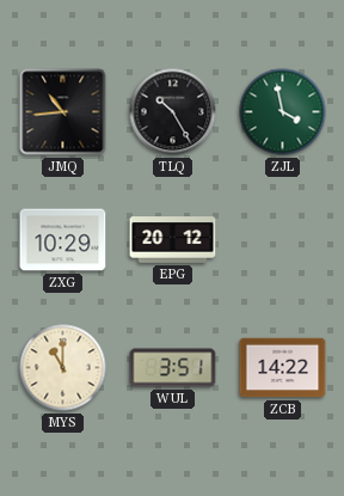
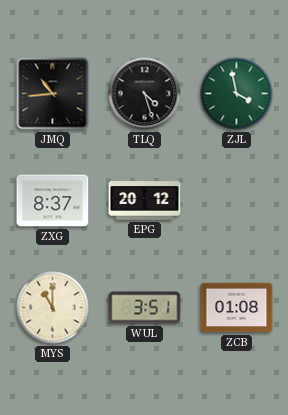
TLQ: 10:25 -> 4:27 (145, 94)
ZXG: 10:29 -> 8:37 (53, 201)
ZCB: 14:22 -> 01:08 (237, 308)
